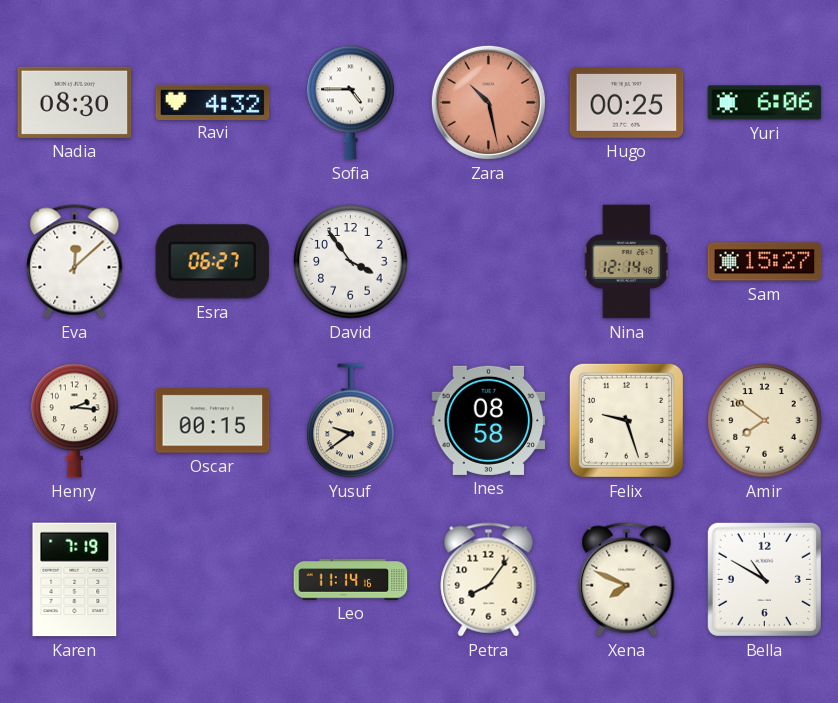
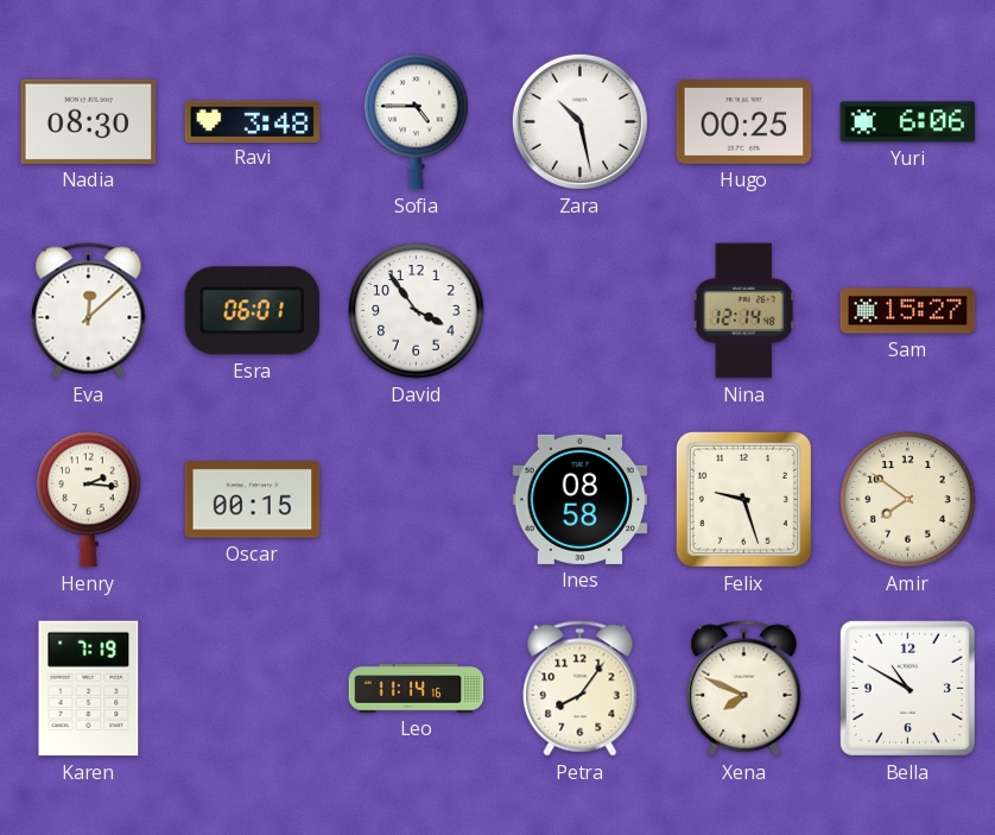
Ravi: 4:32 -> 3:48 (253, 121)
Zara dial: salmon -> white (579, 121)
Esra: 06:27 -> 06:01 (253, 311)
Yusuf: 9:39 -> none (351, 421)
